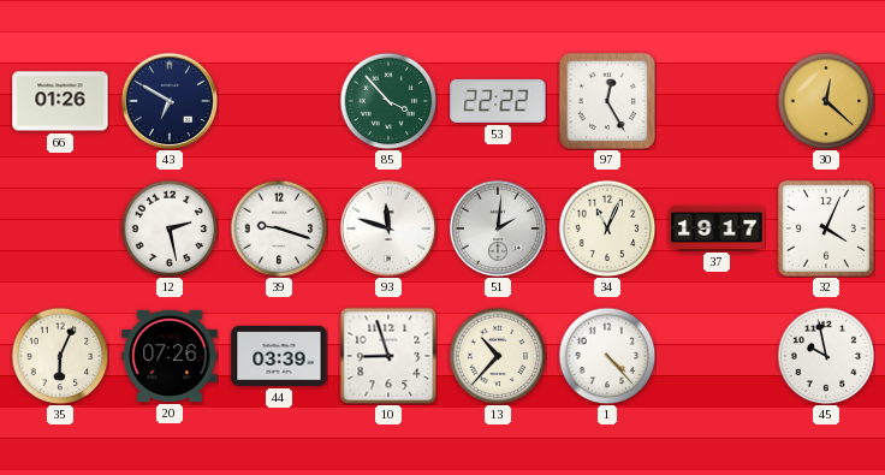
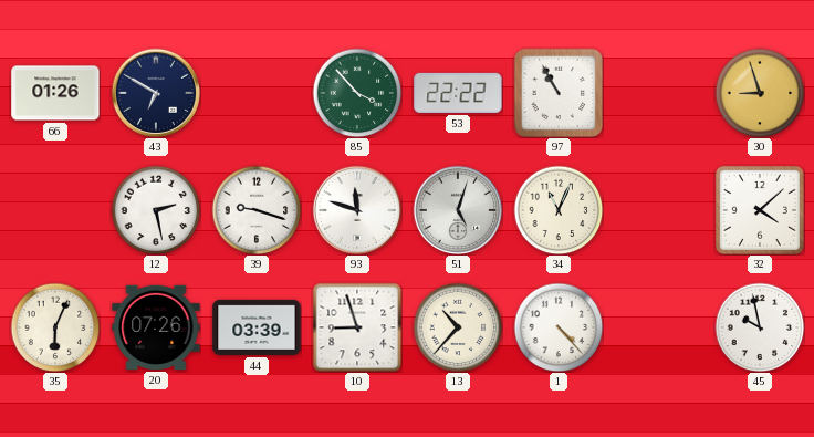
97: 12:25 -> 10:55 (559, 93)
30: 12:22 -> 8:57 (760, 93)
51: 2:01 -> 5:03 (457, 209)
37: 19:17 -> none (717, 227)
32: 4:04 -> 4:08 (760, 210)
